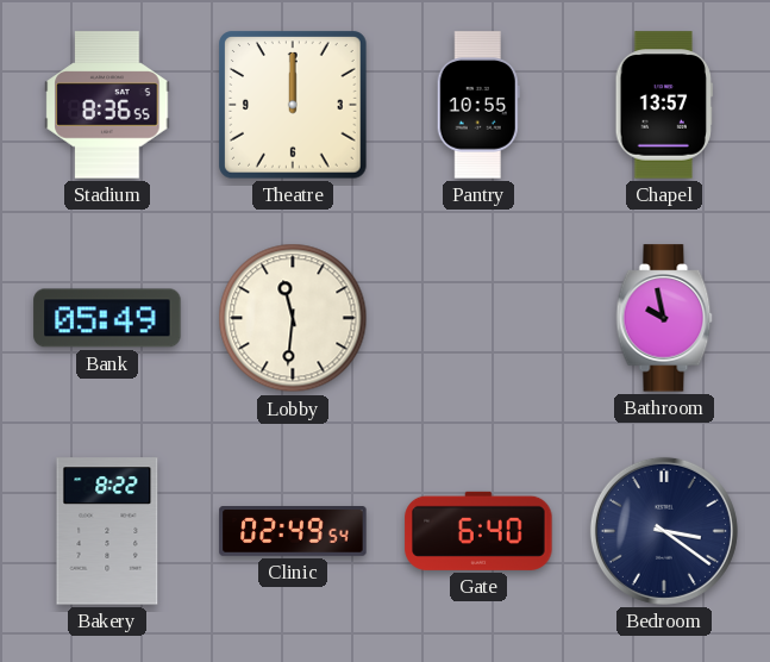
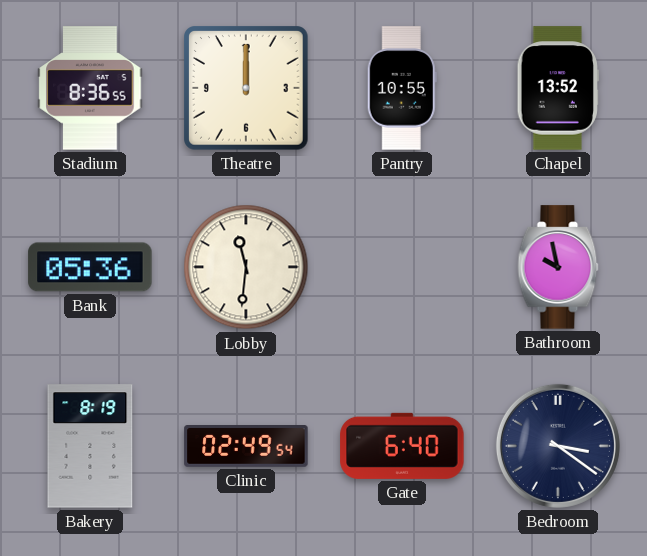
Chapel: 13:57 -> 13:52 (558, 88)
Bank: 05:49 -> 05:36 (90, 267)
Bakery: 8:22 -> 8:19 (90, 446)
